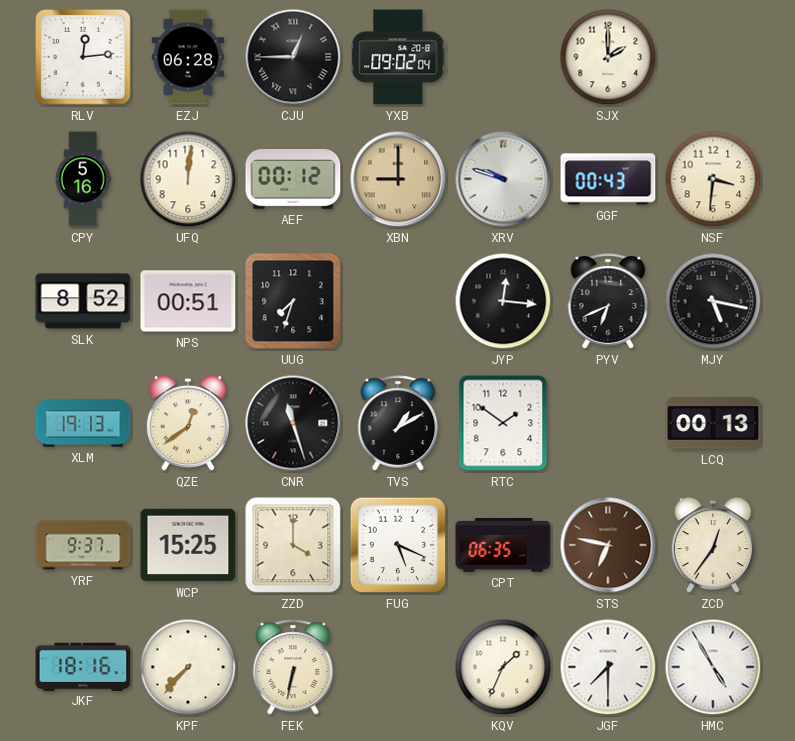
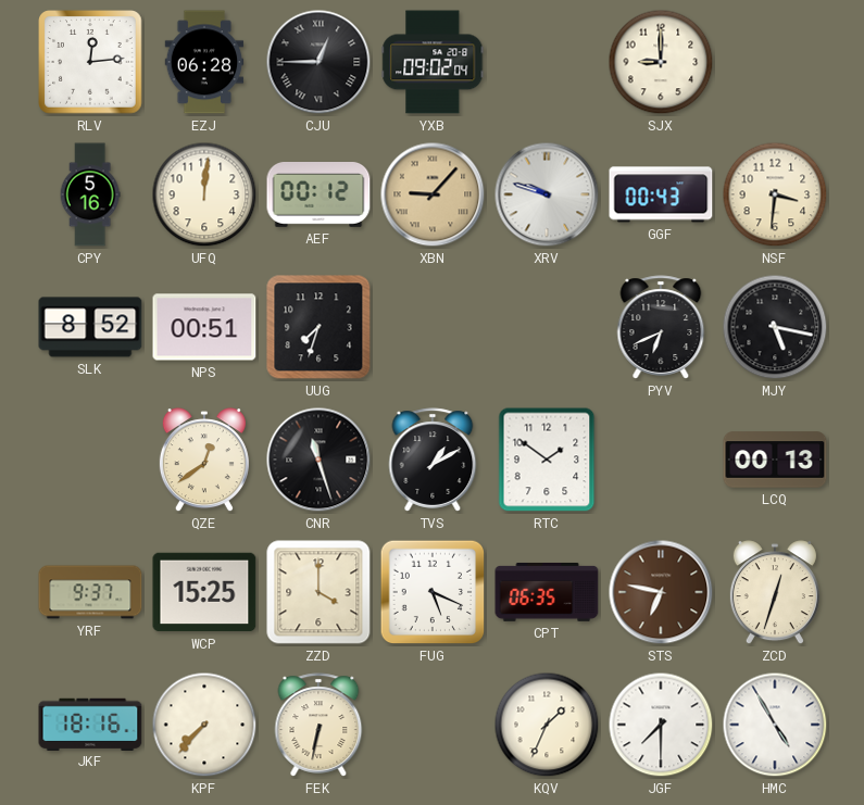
SJX: 2:00 -> 9:00 (661, 62)
XBN: 9:00 -> 9:07 (433, 194)
JYP: 12:16 -> none (503, 301)
XLM: 19:13 -> none (83, 423)
ZCD: 12:36 -> 12:33 (775, 593)
